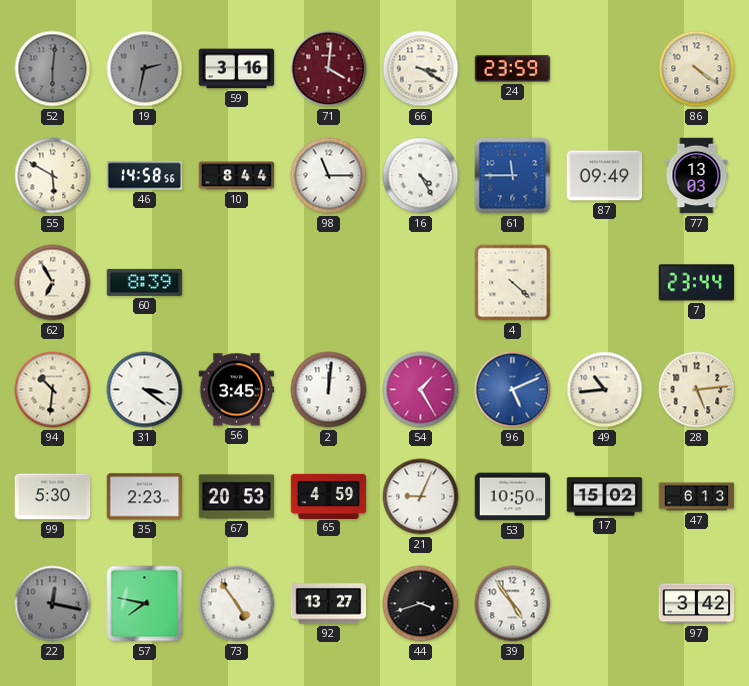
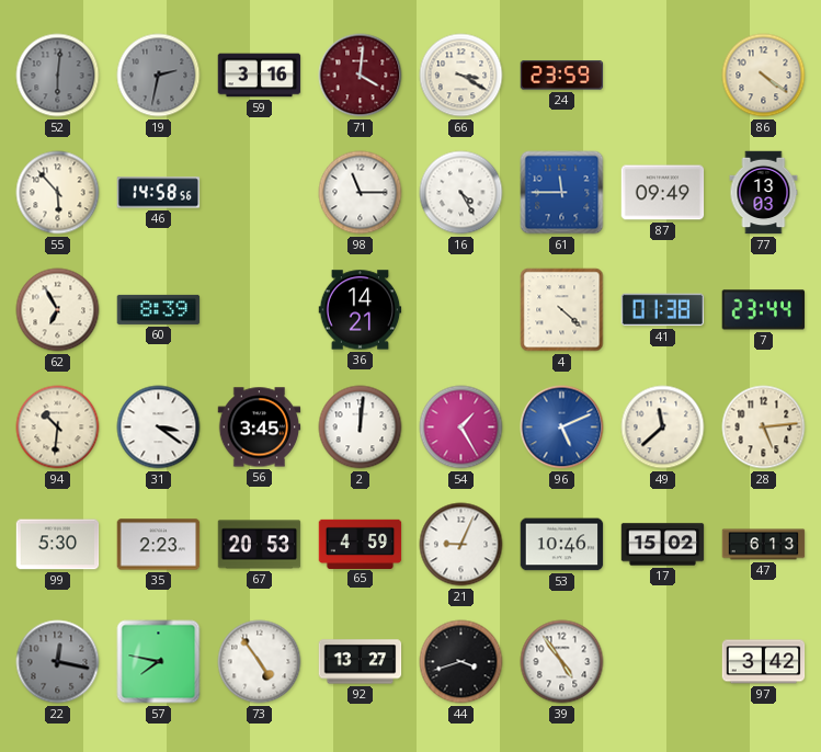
55: 5:50 -> 5:53 (58, 193)
10: 8:44 -> none (237, 176)
36: none -> 14:21 (361, 310)
41: none -> 01:38 (663, 310)
49: 10:44 -> 11:38 (663, 428)
53: 10:50 -> 10:46 (562, 545)
